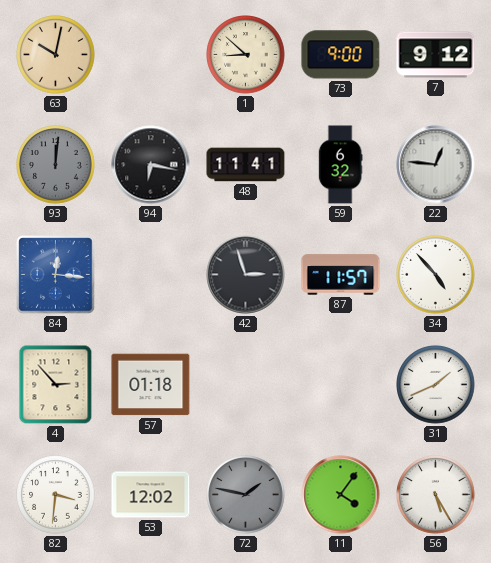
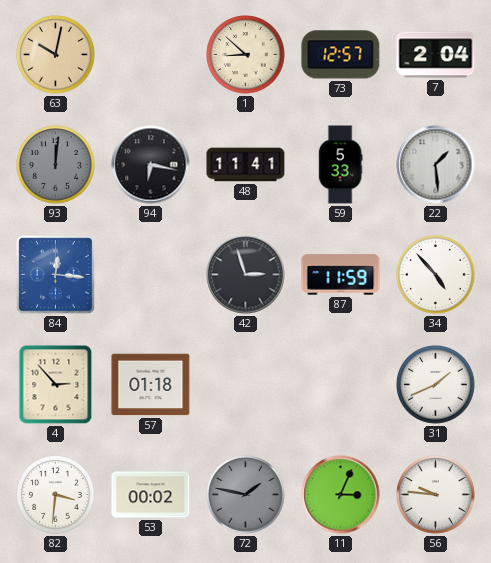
73: 9:00 -> 12:57 (341, 55)
7: 9:12 -> 2:04 (436, 55)
59: 6:32 -> 5:33 (340, 165)
22: 12:46 -> 1:29 (436, 165)
87: 11:57 -> 11:59 (341, 275)
53: 12:02 -> 00:02 (151, 495)
11: 4:06 -> 3:04 (341, 495)
56: 5:25 -> 9:46 (436, 495)
